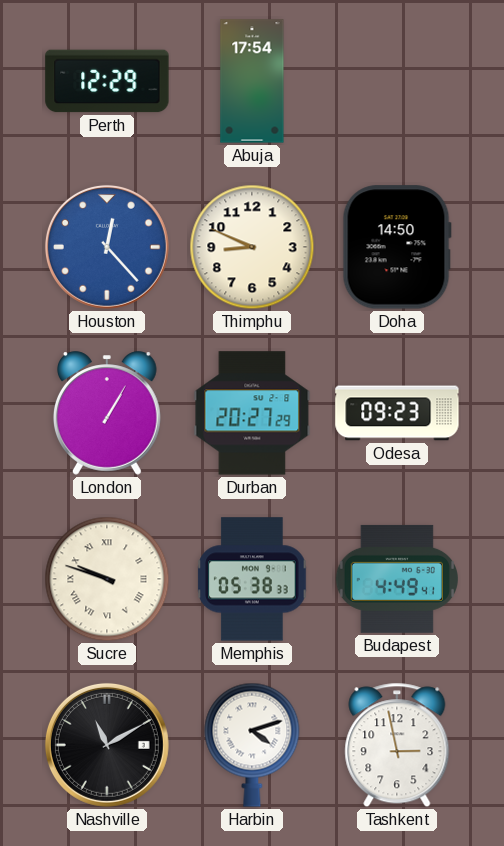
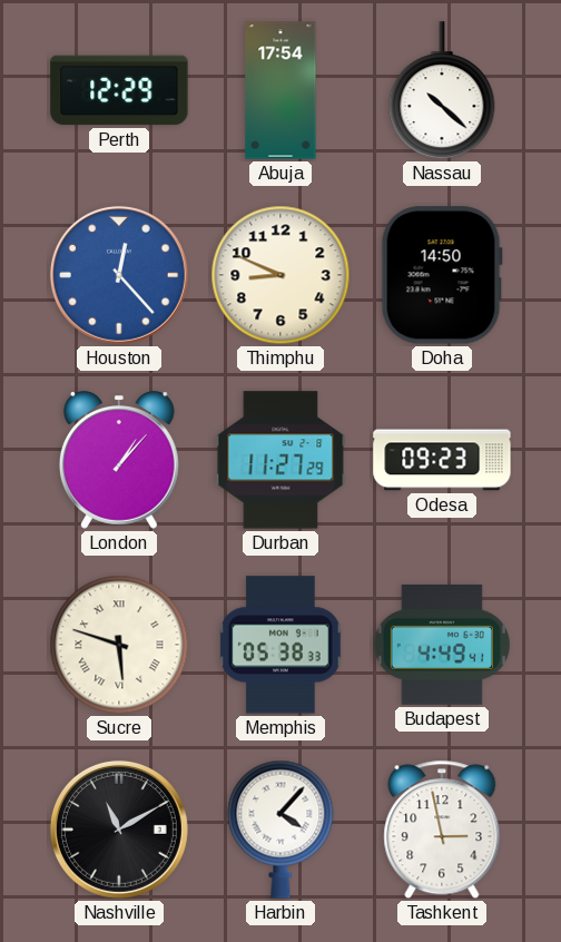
Nassau: none -> 10:22 (442, 91)
London: 1:05 -> 1:07 (119, 460)
Durban: 20:27 -> 11:27 (280, 460)
Sucre: 9:48 -> 5:48 (119, 645)
Harbin: 4:12 -> 4:07 (280, 830)
